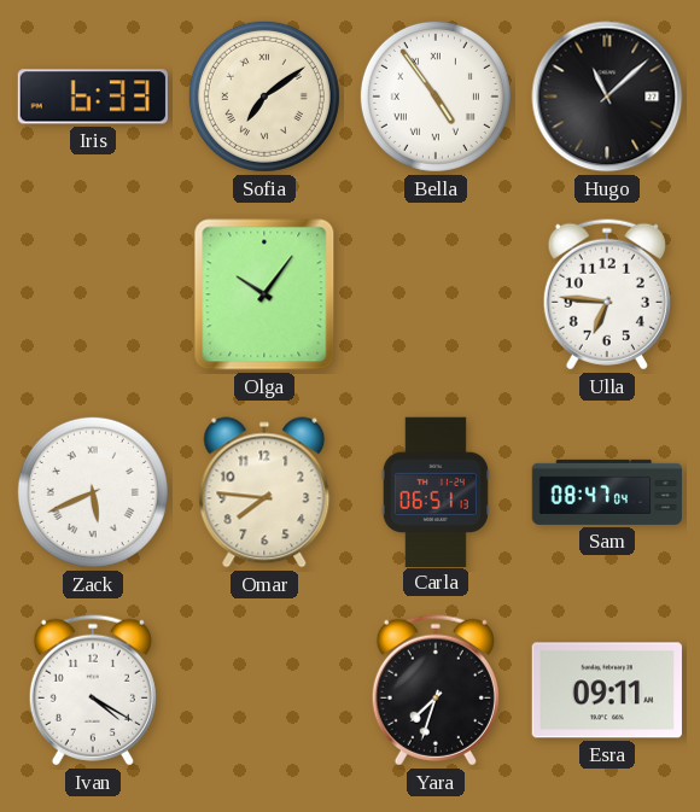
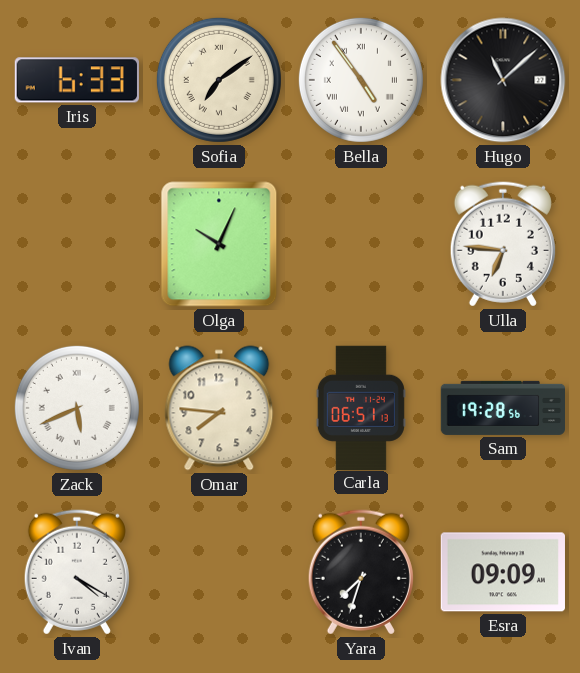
Olga: 10:06 -> 10:04 (219, 244)
Sam: 08:47 -> 19:28 (503, 408)
Esra: 09:11 -> 09:09 (503, 572)
